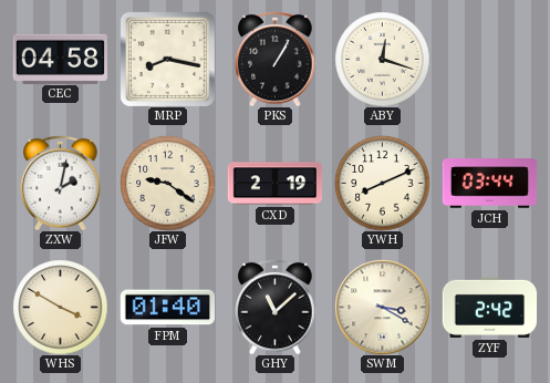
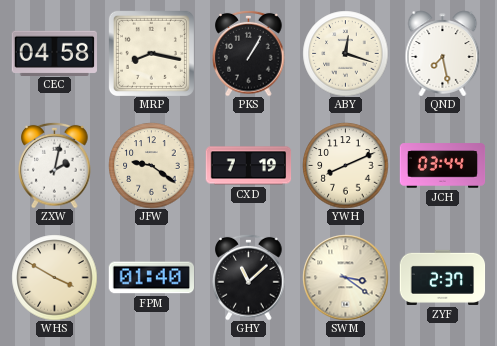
QND: none -> 7:28 (443, 53)
CXD: 2:19 -> 7:19 (248, 166)
SWM: 3:20 -> 3:21 (345, 277)
ZYF: 2:42 -> 2:37 (442, 277)
